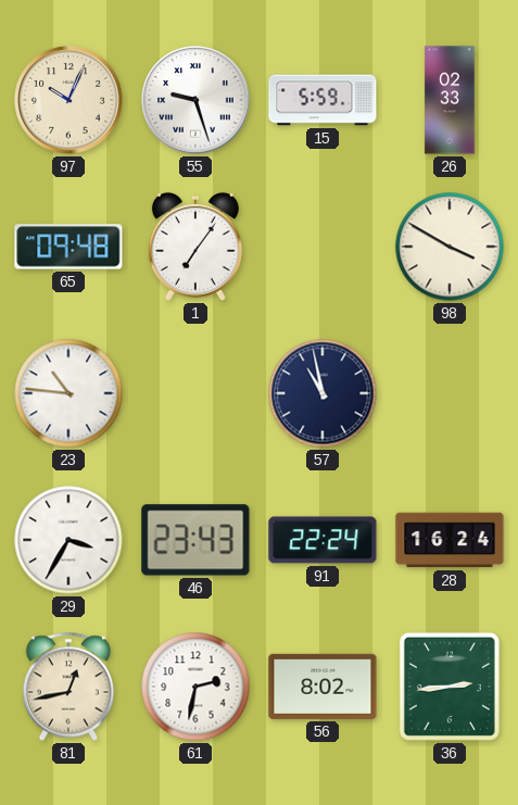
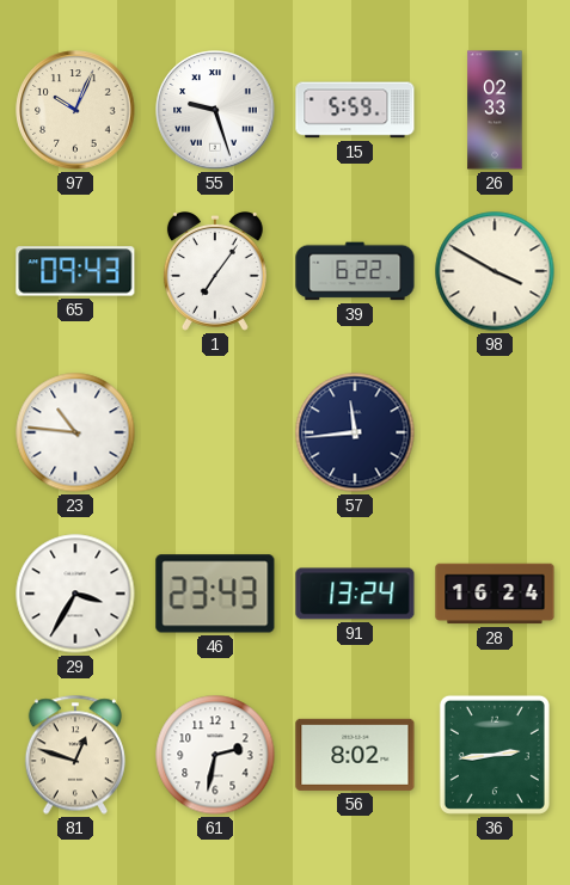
65: 09:48 -> 09:43 (75, 271)
39: none -> 6:22 (355, 271)
57: 10:58 -> 11:44 (355, 432)
91: 22:24 -> 13:24 (355, 594)
81: 12:43 -> 12:48 (75, 755)
